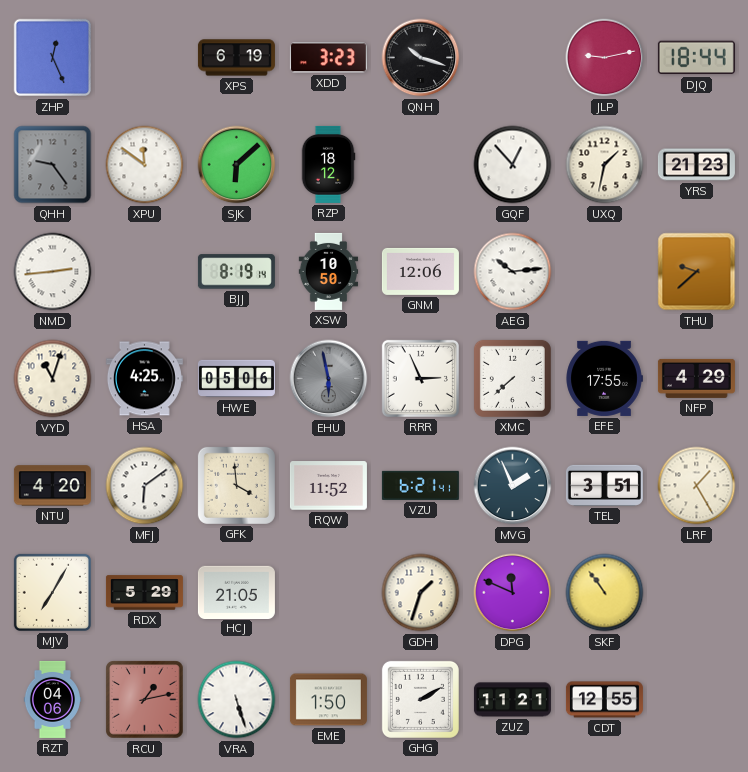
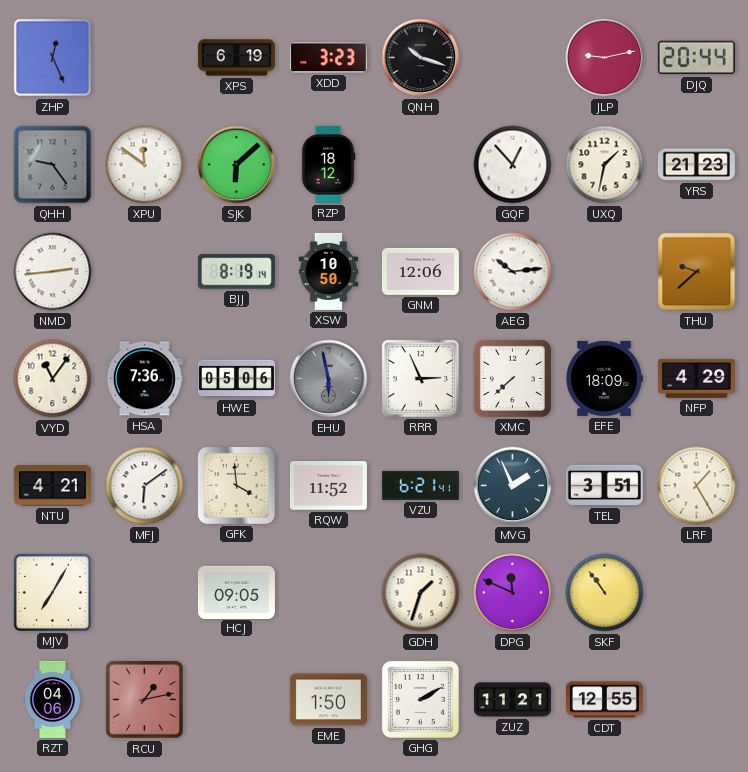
DJQ: 18:44 -> 20:44 (696, 58)
VYD: 11:03 -> 11:06 (53, 379)
HSA: 4:25 -> 7:36 (144, 379)
EFE: 17:55 -> 18:09 (604, 378)
NTU: 4:20 -> 4:21 (52, 486)
RDX: 5:29 -> none (144, 593)
HCJ: 21:05 -> 09:05 (236, 592)
VRA: 5:27 -> none (237, 700)
